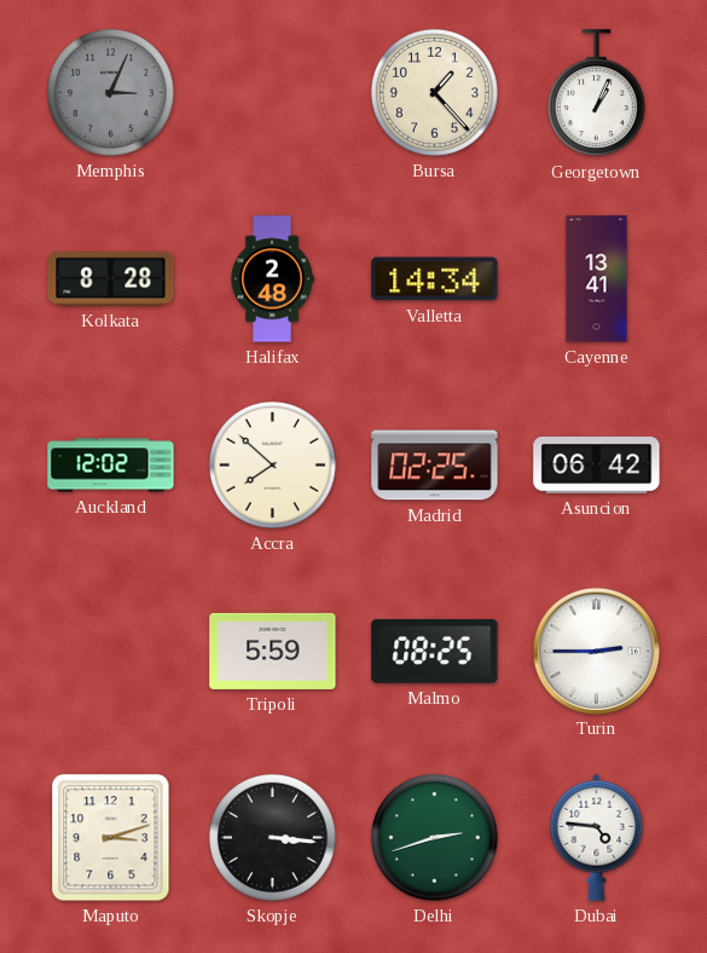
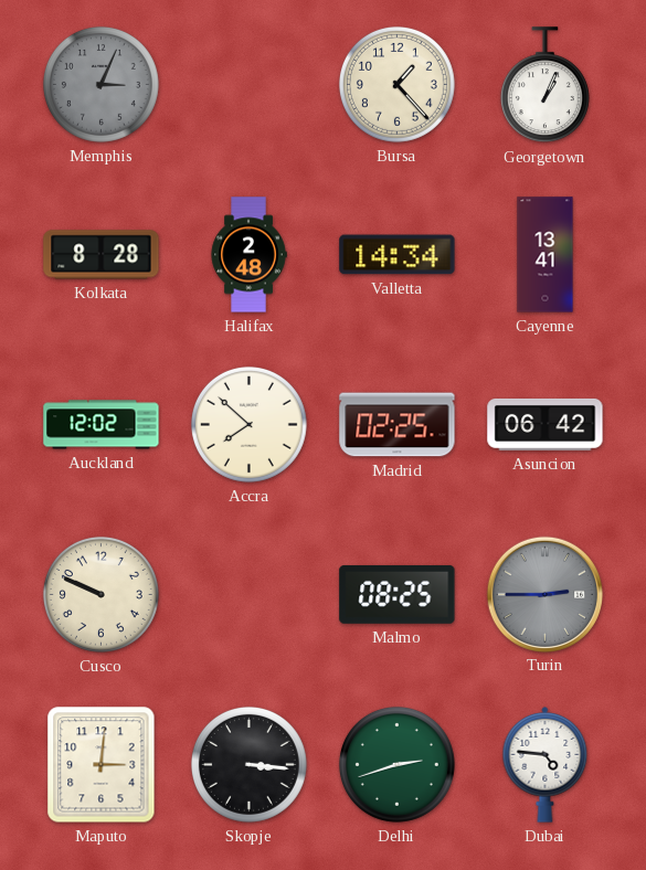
Cusco: none -> 9:49 (100, 594)
Tripoli: 5:59 -> none (273, 651)
Turin dial: white -> grey (544, 594)
Maputo: 3:12 -> 3:01 (102, 765)
